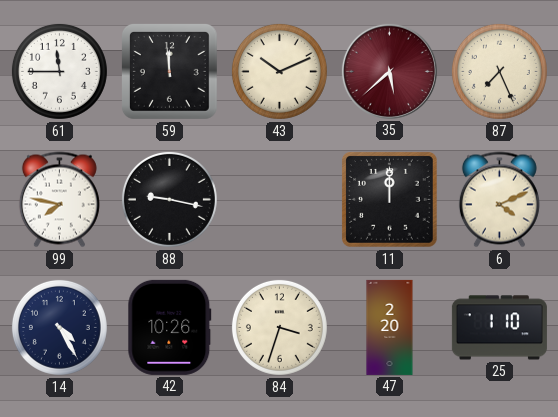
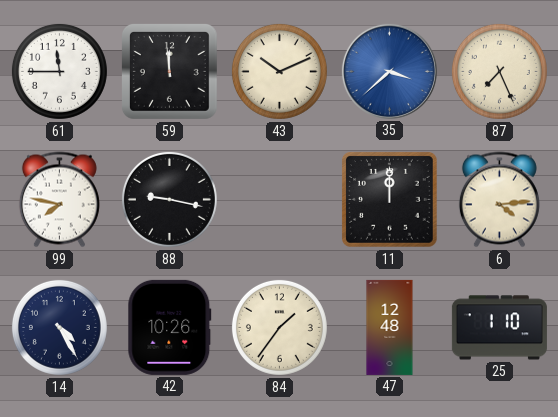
35: 5:38 -> 3:38 (389, 71)
35 dial: burgundy -> blue (389, 71)
6: 4:11 -> 4:14 (499, 200)
84: 3:33 -> 1:36 (279, 327)
47: 2:20 -> 12:48 (390, 327)
